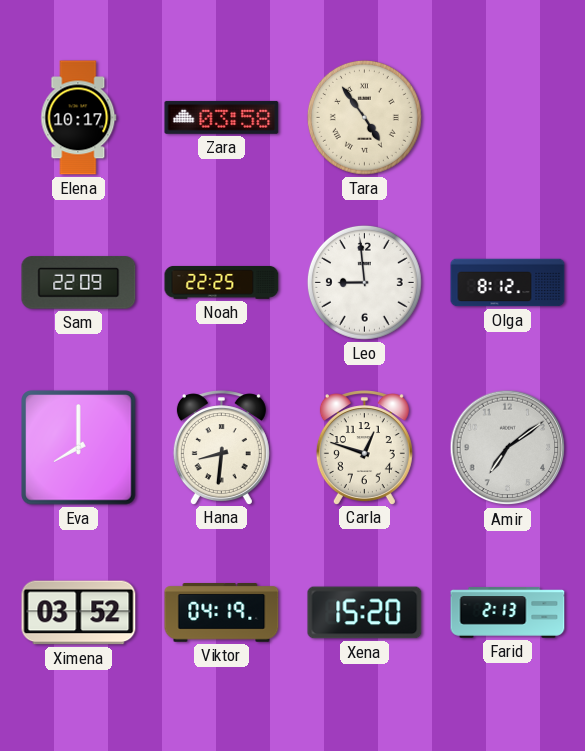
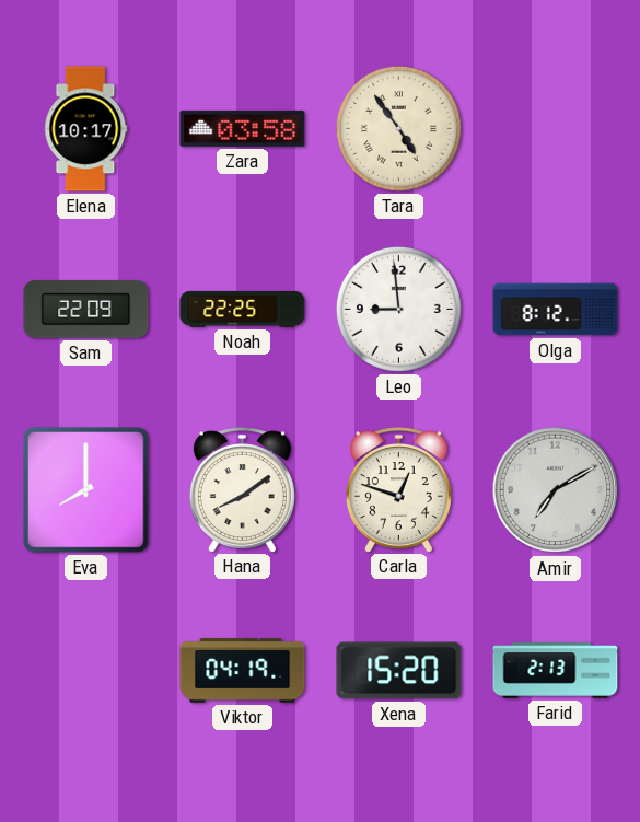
Hana: 8:31 -> 8:09 (242, 489)
Amir: 7:09 -> 7:10 (556, 490)
Ximena: 03:52 -> none (79, 613)
